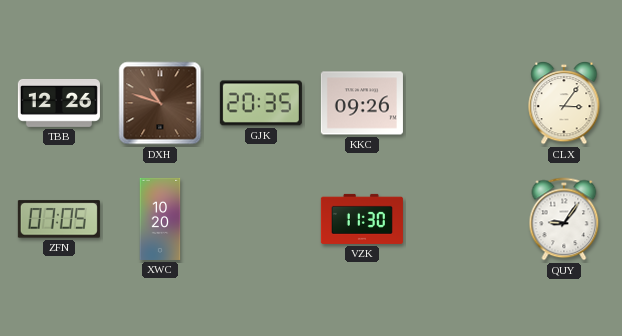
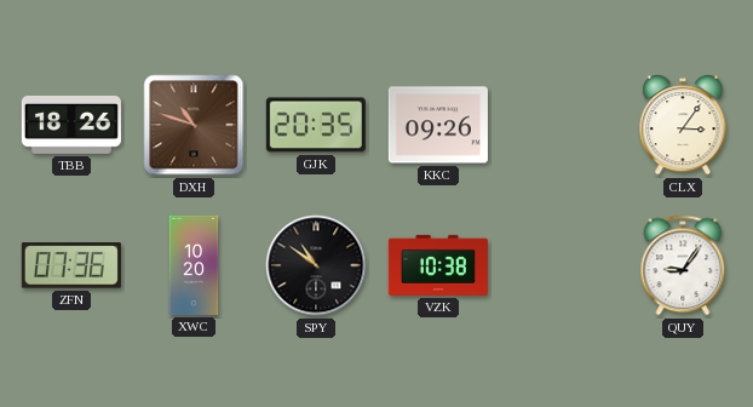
TBB: 12:26 -> 18:26 (71, 125)
ZFN: 07:05 -> 07:36 (71, 265)
SPY: none -> 10:51 (316, 265)
VZK: 11:30 -> 10:38 (438, 265)
